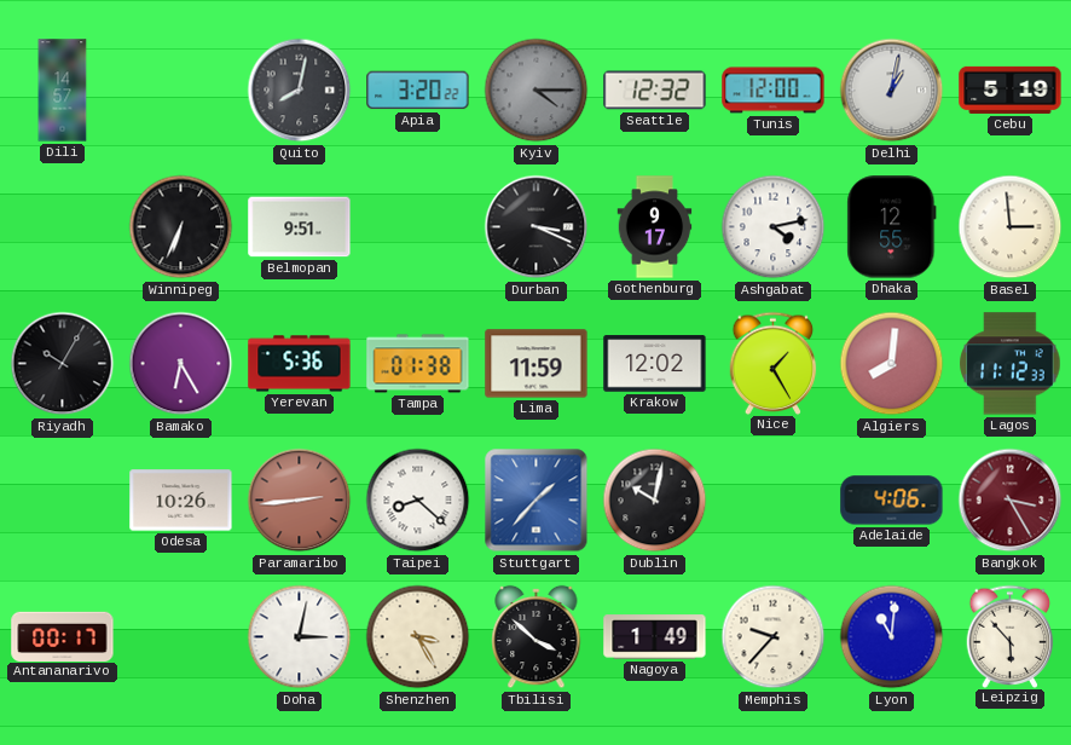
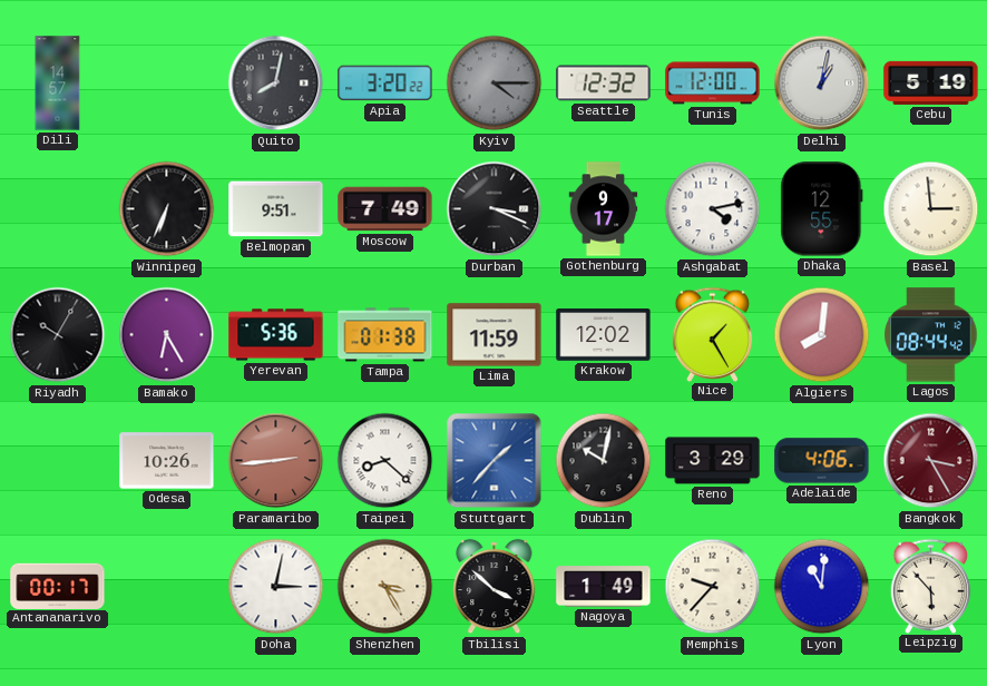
Moscow: none -> 7:49 (385, 209)
Lagos: 11:12 -> 08:44 (931, 335)
Reno: none -> 3:29 (713, 461)
